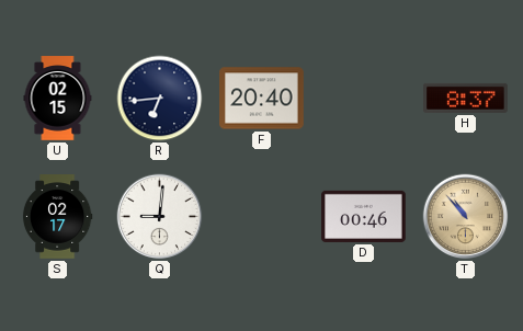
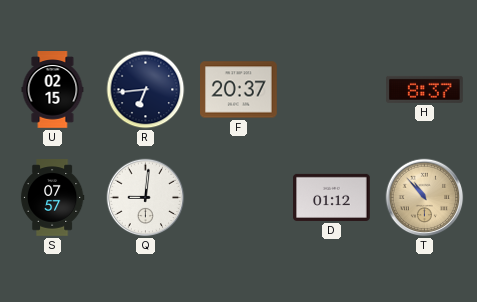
F: 20:40 -> 20:37 (239, 90)
S: 02:17 -> 07:57 (52, 198)
D: 00:46 -> 01:12 (332, 197)
